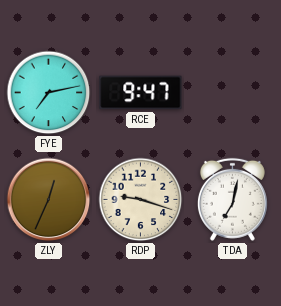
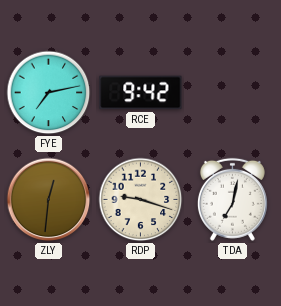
RCE: 9:47 -> 9:42 (141, 93)
ZLY: 12:34 -> 12:31 (49, 200)
